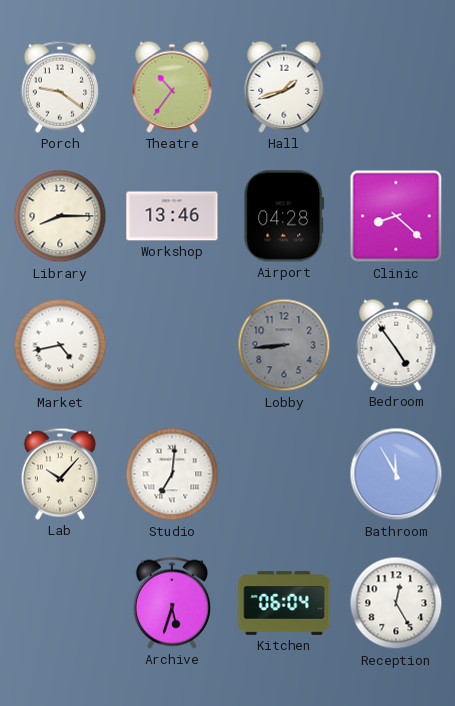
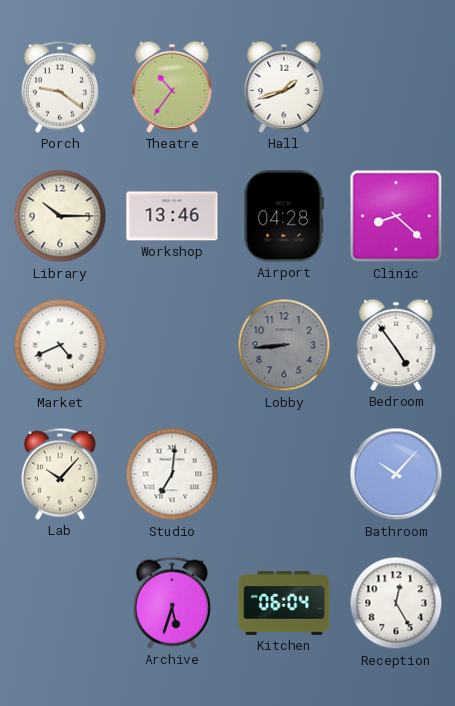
Library: 8:15 -> 10:15 (60, 216)
Market: 4:43 -> 4:41 (60, 345)
Bathroom: 11:55 -> 10:07 (396, 474)
